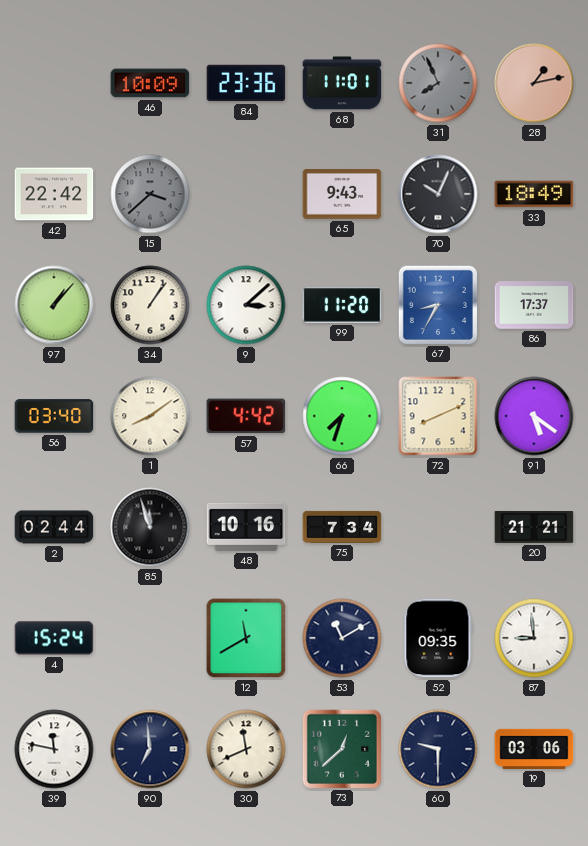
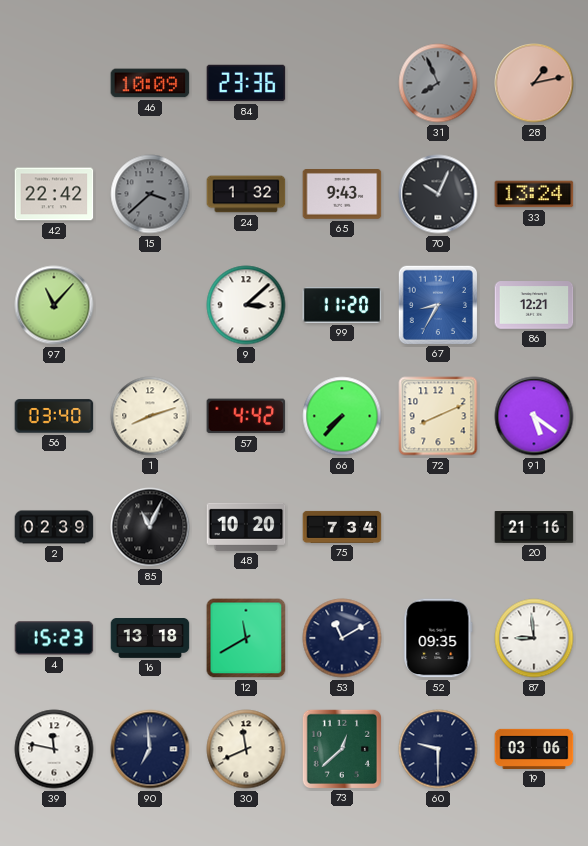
68: 11:01 -> none (342, 83)
24: none -> 1:32 (246, 194)
33: 18:49 -> 13:24 (534, 194)
97: 1:07 -> 11:07 (54, 305)
34: 1:06 -> none (150, 305)
86: 17:37 -> 12:21 (534, 305)
1: 8:09 -> 8:12 (150, 416)
66: 7:33 -> 7:37 (342, 416)
2: 02:44 -> 02:39 (54, 527)
85: 11:57 -> 11:04 (150, 527)
48: 10:16 -> 10:20 (246, 527)
20: 21:21 -> 21:16 (534, 528)
4: 15:24 -> 15:23 (54, 638)
16: none -> 13:18 (150, 639)
